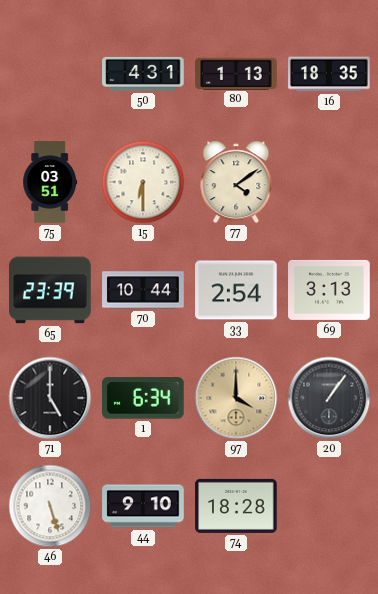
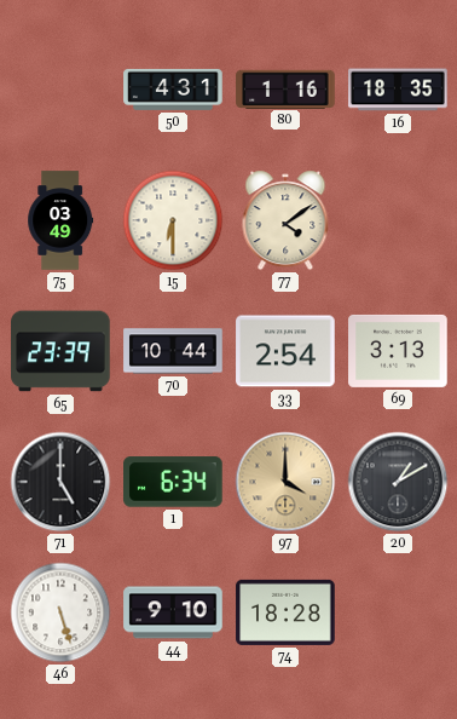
80: 1:13 -> 1:16 (285, 88)
75: 03:51 -> 03:49 (60, 220)
20: 1:06 -> 1:10 (398, 482)
